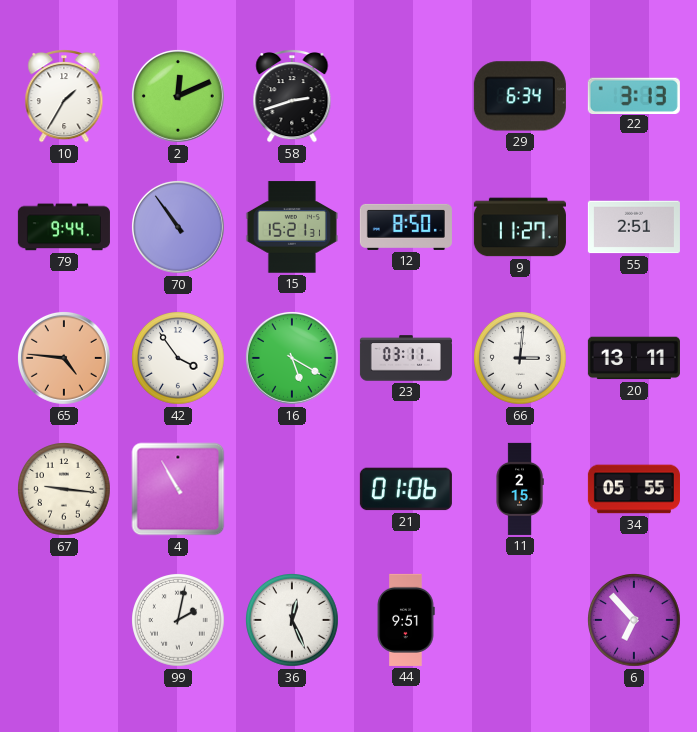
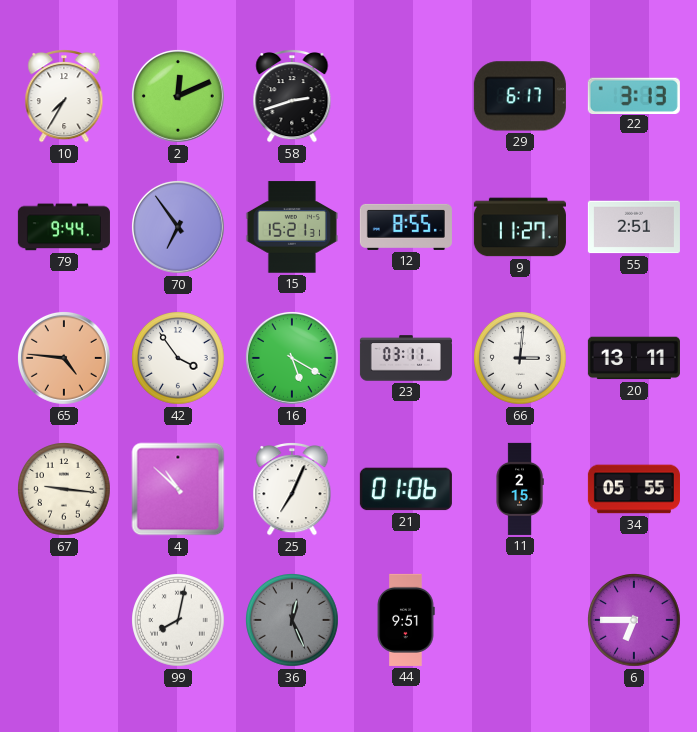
10: 1:35 -> 7:35 (64, 97)
29: 6:34 -> 6:17 (520, 96)
70: 10:54 -> 6:54 (178, 227)
12: 8:50 -> 8:55 (406, 227)
4: 10:55 -> 10:52 (178, 489)
25: none -> 7:04 (292, 490)
99: 2:02 -> 8:02 (179, 621)
36 dial: white -> grey (293, 621)
6: 6:53 -> 6:45 (635, 621)
